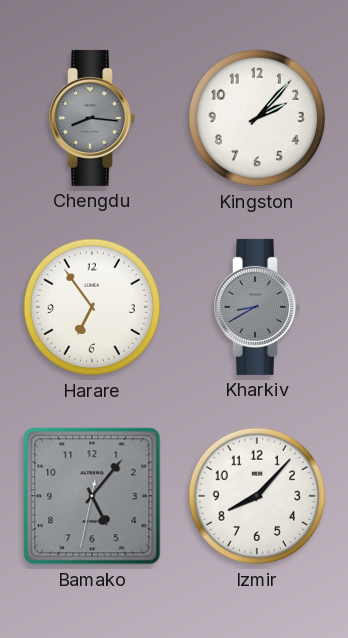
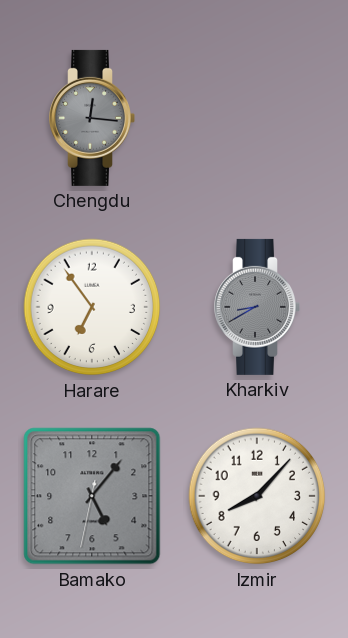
Chengdu: 8:16 -> 12:16 (92, 118)
Kingston: 2:07 -> none (257, 118)
